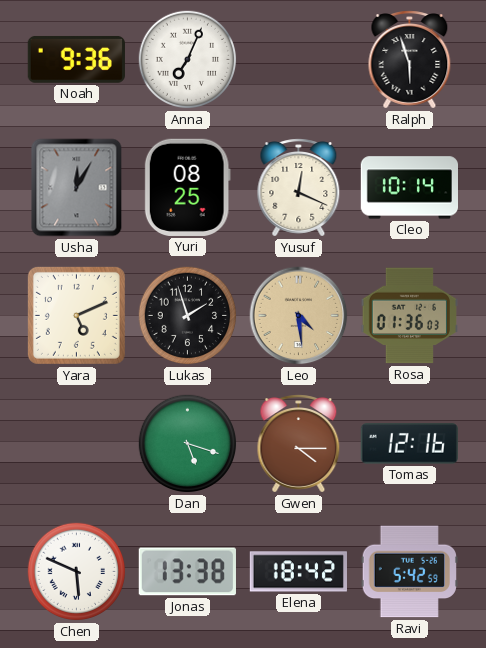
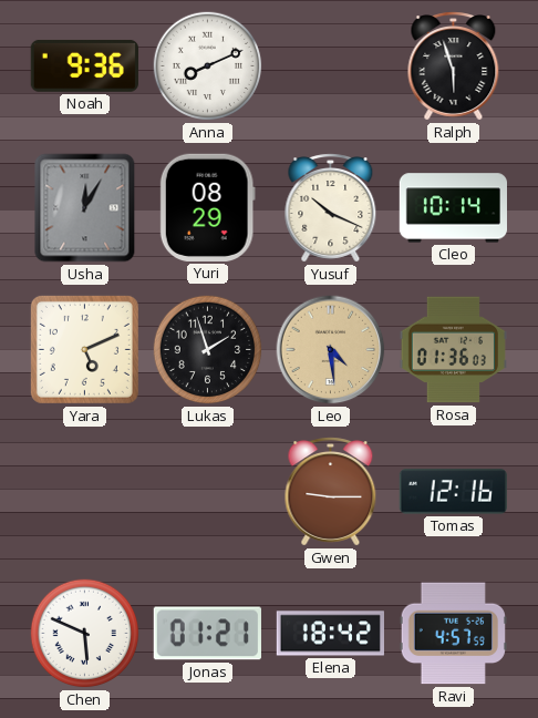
Anna: 7:04 -> 8:11 (208, 66)
Yuri: 08:25 -> 08:29 (207, 207)
Yusuf: 12:19 -> 10:19 (331, 208)
Dan: 5:18 -> none (188, 444)
Gwen: 4:15 -> 9:15 (331, 492)
Jonas: 13:38 -> 01:21 (207, 634)
Ravi: 5:42 -> 4:57 (453, 634)
